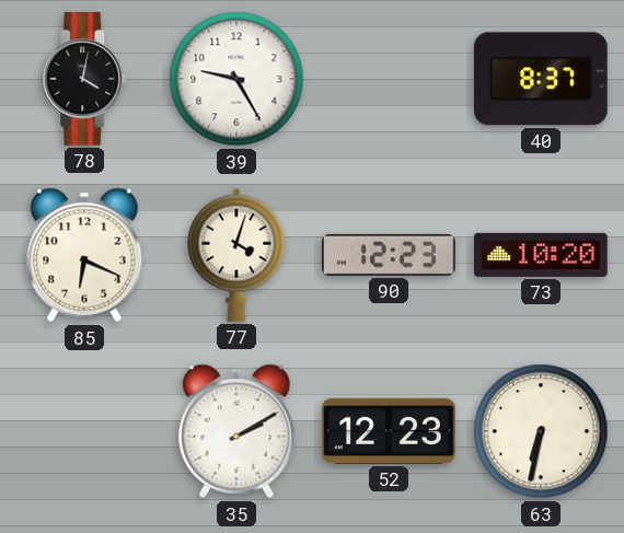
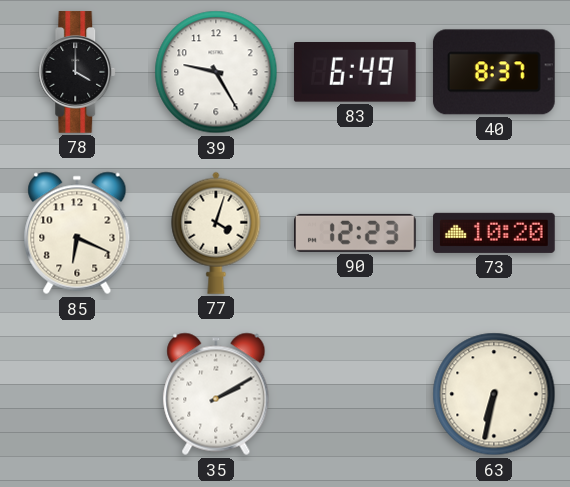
78: 4:02 -> 4:00 (78, 72)
83: none -> 6:49 (355, 73)
52: 12:23 -> none (389, 431)
